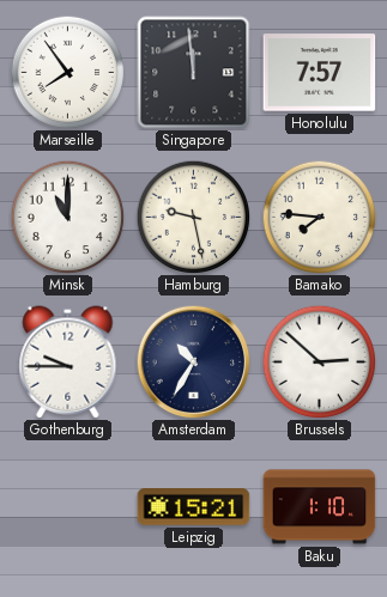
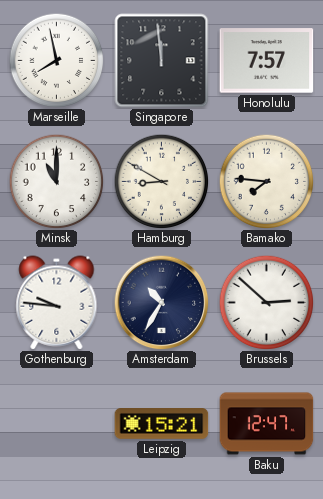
Marseille: 7:54 -> 7:58 (56, 60)
Hamburg: 9:28 -> 8:50 (161, 181)
Gothenburg: 9:45 -> 9:46 (57, 303)
Baku: 1:10 -> 12:47 (267, 424)
